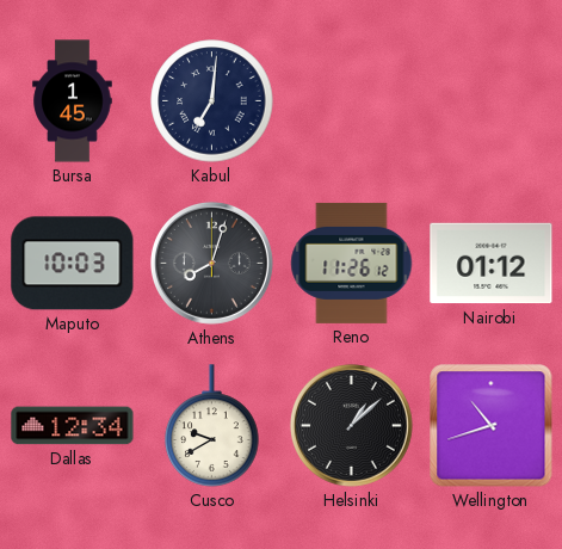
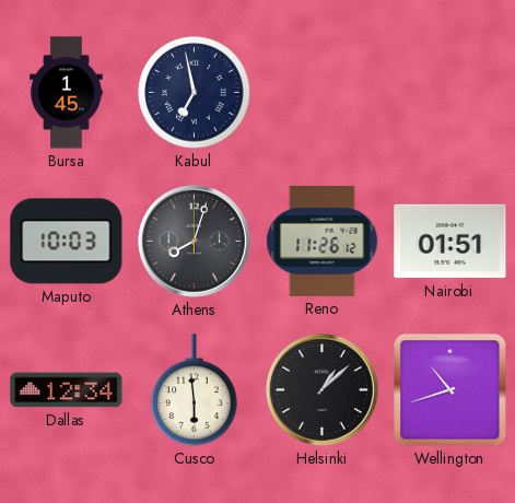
Kabul: 7:01 -> 6:58 (195, 93)
Nairobi: 01:12 -> 01:51 (450, 242)
Cusco: 9:40 -> 5:59 (195, 390)
